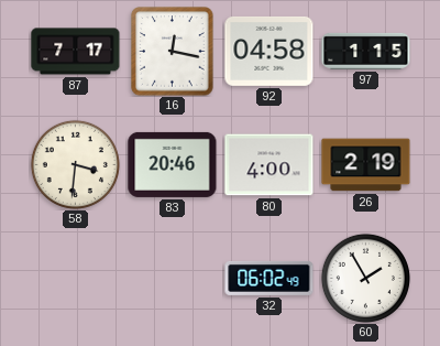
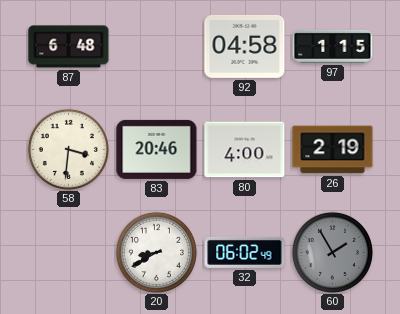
87: 7:17 -> 6:48 (69, 47)
16: 12:17 -> none (173, 52)
20: none -> 8:40 (156, 252)
60 dial: white -> grey (332, 252)
